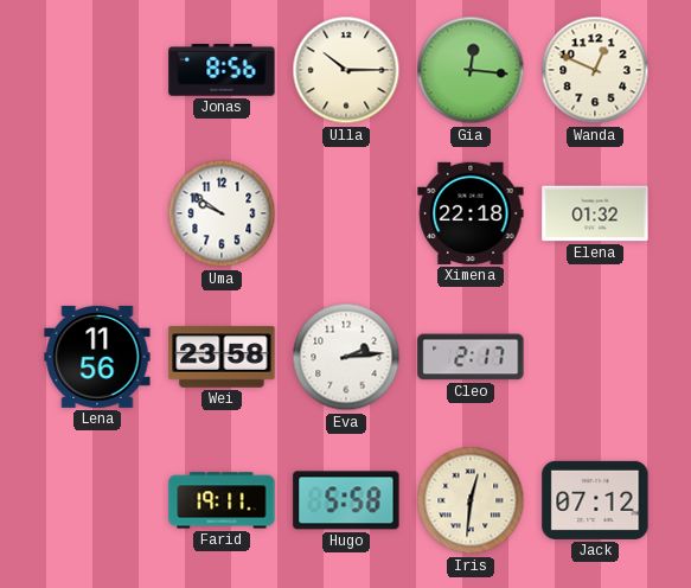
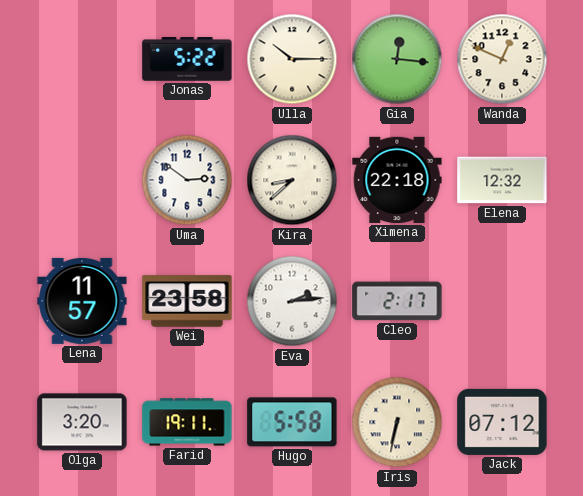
Jonas: 8:56 -> 5:22 (187, 59)
Uma: 9:51 -> 2:51 (187, 180)
Kira: none -> 8:38 (292, 180)
Elena: 01:32 -> 12:32 (502, 180)
Lena: 11:56 -> 11:57 (82, 301)
Olga: none -> 3:20 (82, 422)
Iris: 12:31 -> 6:32 (397, 422)
